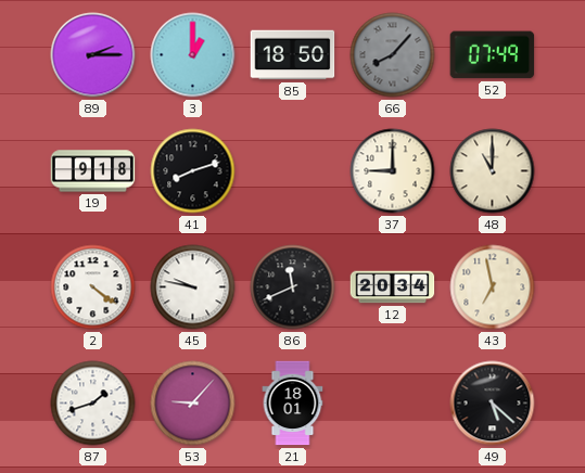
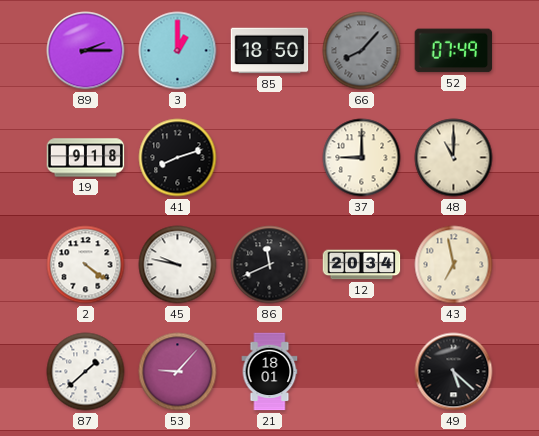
87: 1:42 -> 1:38 (86, 372)
